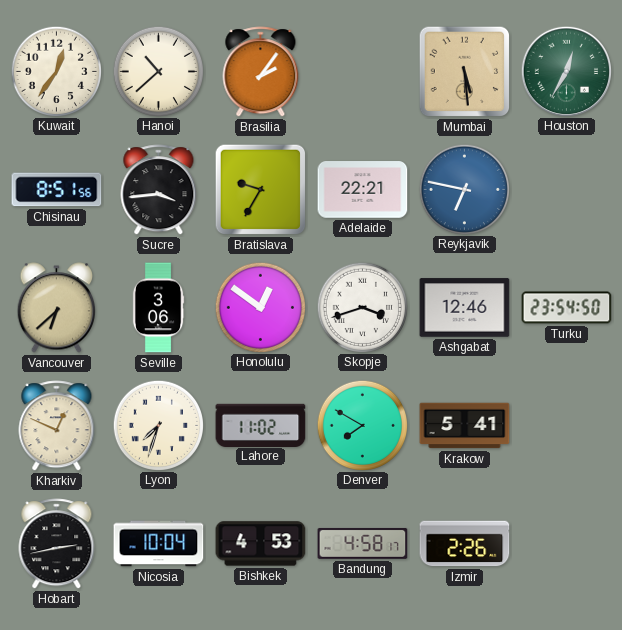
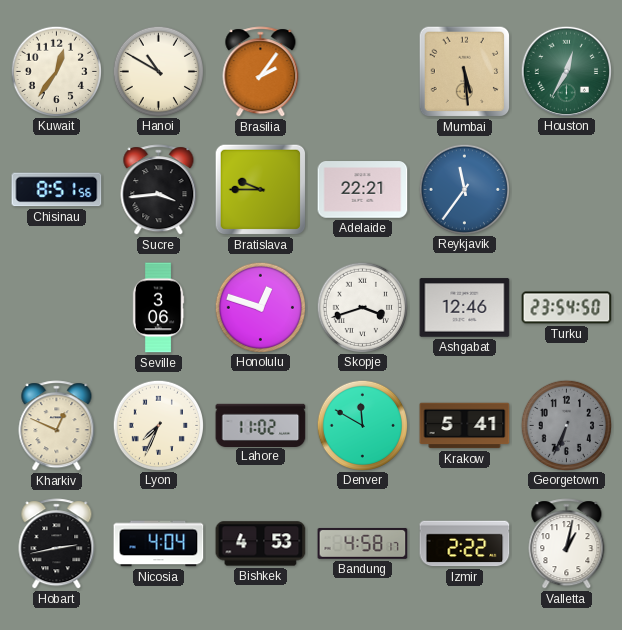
Hanoi: 10:38 -> 10:50 (158, 71)
Bratislava: 9:35 -> 9:45 (261, 190)
Reykjavik: 6:47 -> 11:36 (464, 189)
Vancouver: 6:38 -> none (56, 308)
Honolulu: 12:51 -> 12:48 (260, 307)
Lyon: 7:33 -> 7:34 (158, 425)
Denver: 7:50 -> 11:50 (362, 425)
Georgetown: none -> 6:34 (566, 425)
Nicosia: 10:04 -> 4:04 (159, 544)
Izmir: 2:26 -> 2:22 (465, 544)
Valletta: none -> 1:02 (567, 544)
